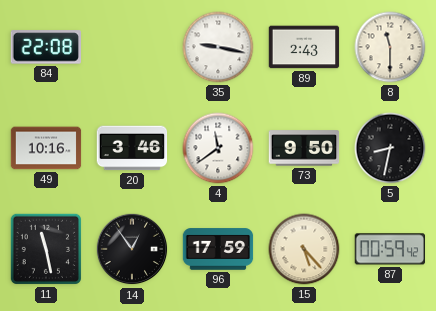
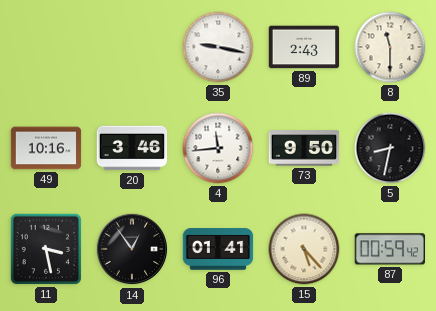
84: 22:08 -> none (45, 47)
4: 11:39 -> 11:44 (218, 148)
11: 11:28 -> 3:28 (46, 249)
96: 17:59 -> 01:41 (218, 249)
